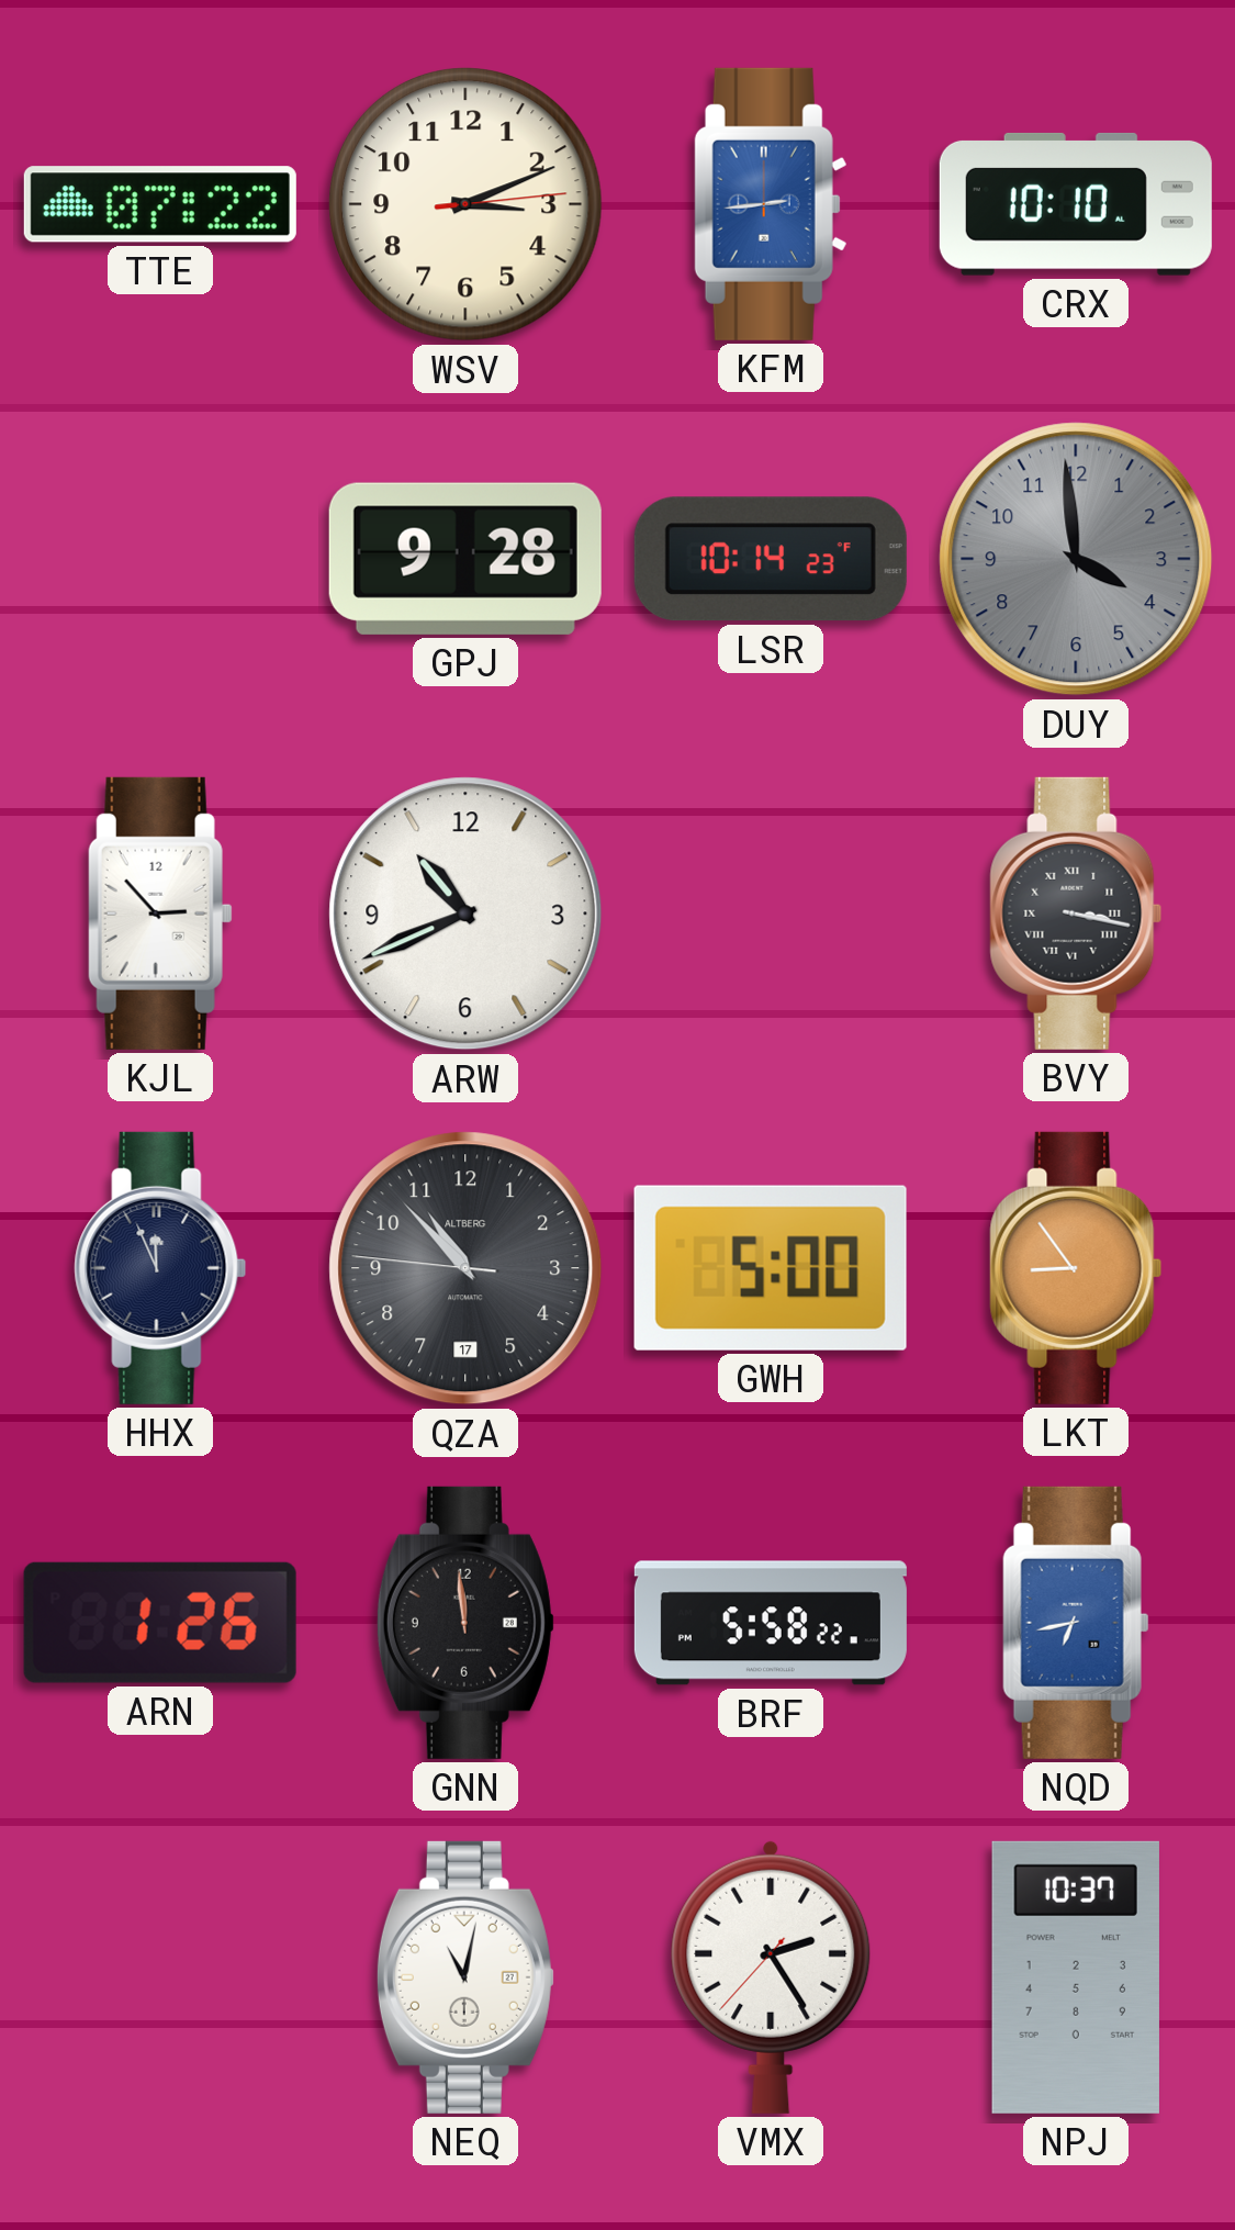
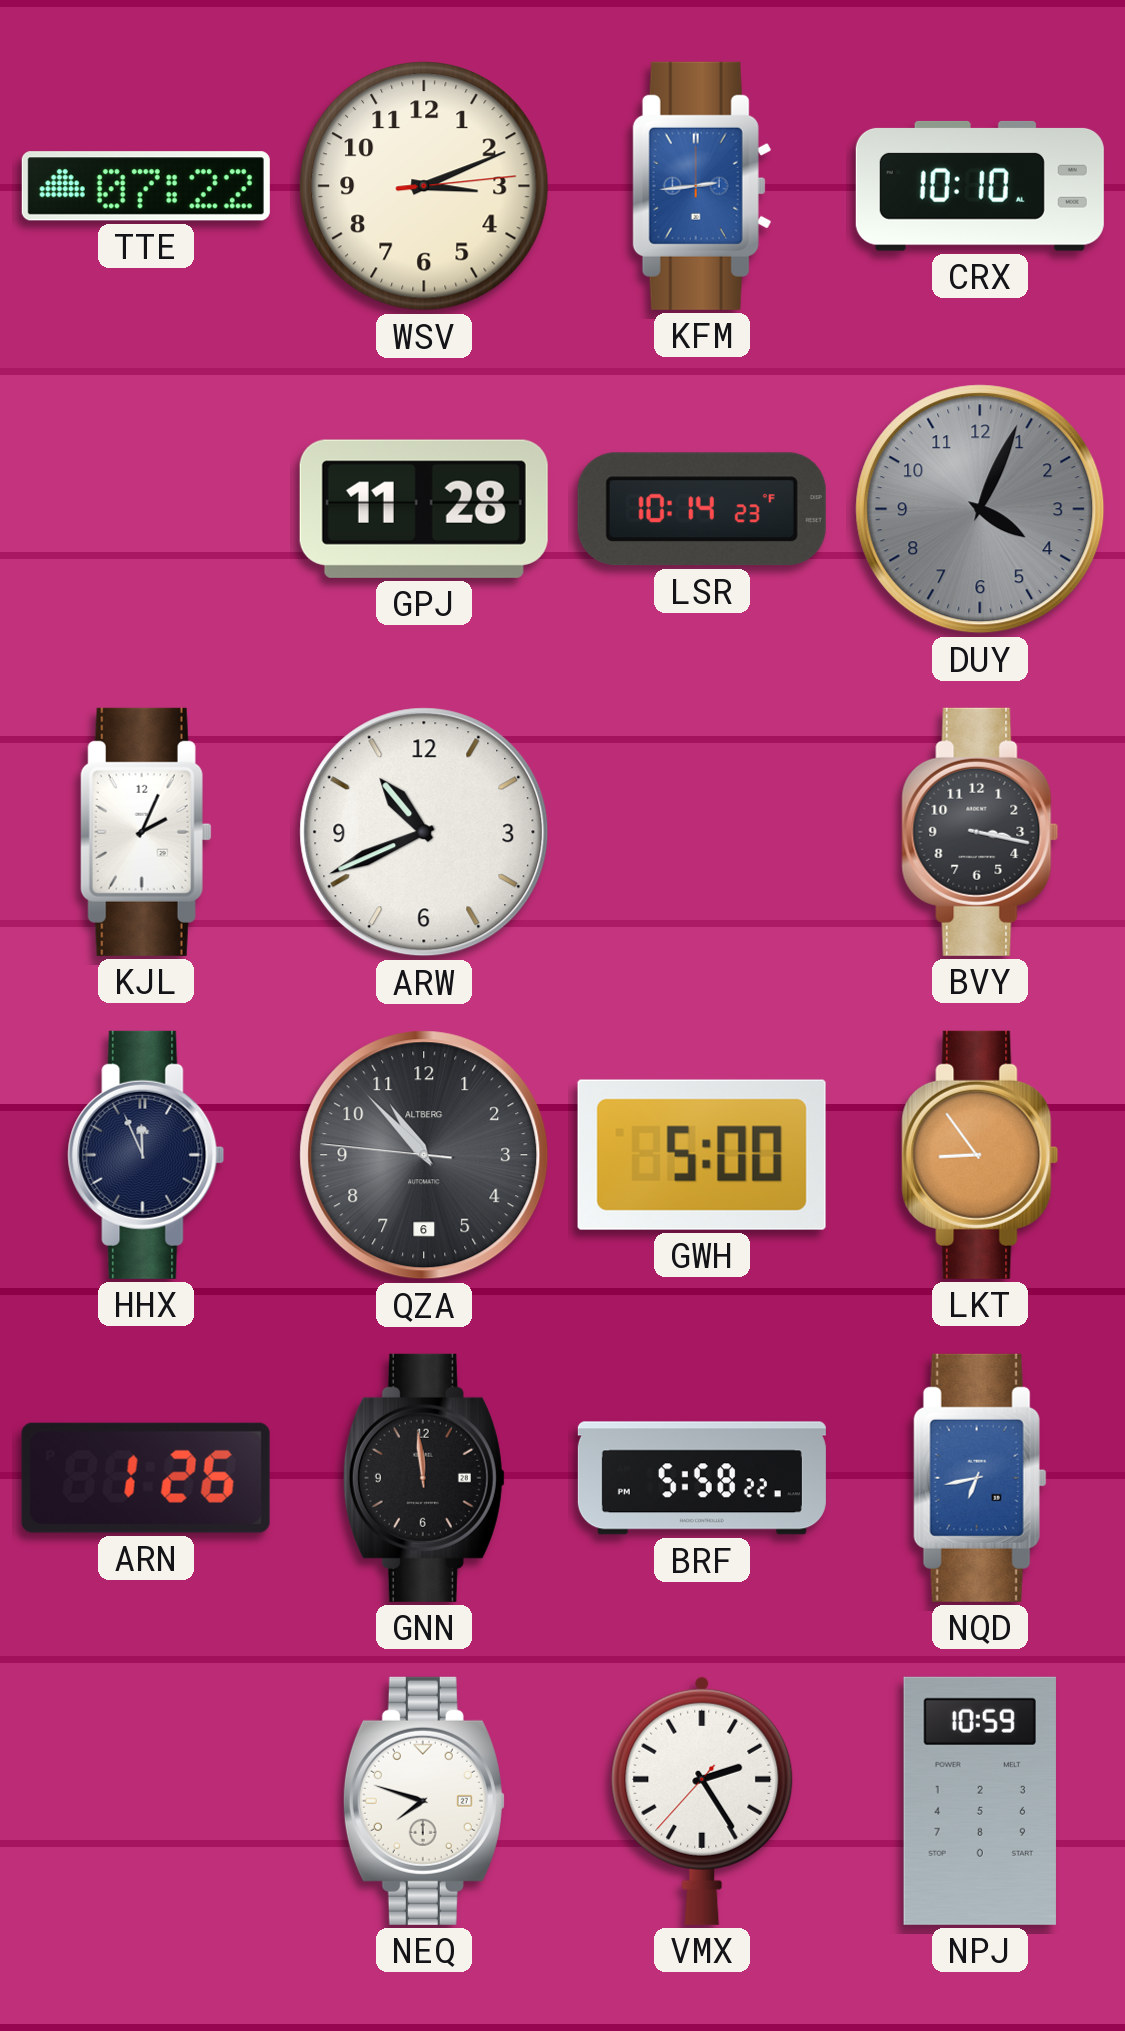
GPJ: 9:28 -> 11:28 (424, 509)
DUY: 3:59 -> 4:04 (980, 509)
KJL: 2:53 -> 2:04 (146, 832)
BVY numerals: Roman -> Arabic (980, 832)
QZA date: 17 -> 6 (424, 1155)
NEQ: 11:02 -> 7:48 (424, 1801)
NPJ: 10:37 -> 10:59 (980, 1801)
